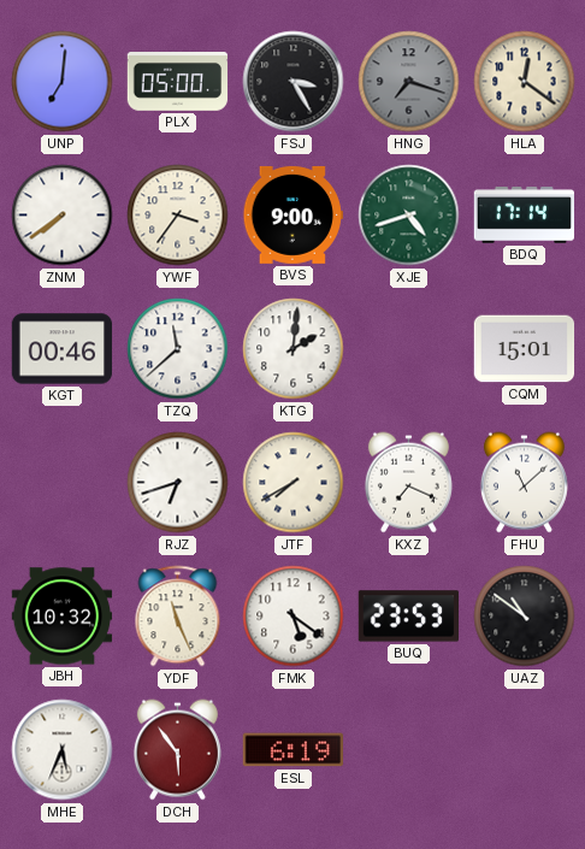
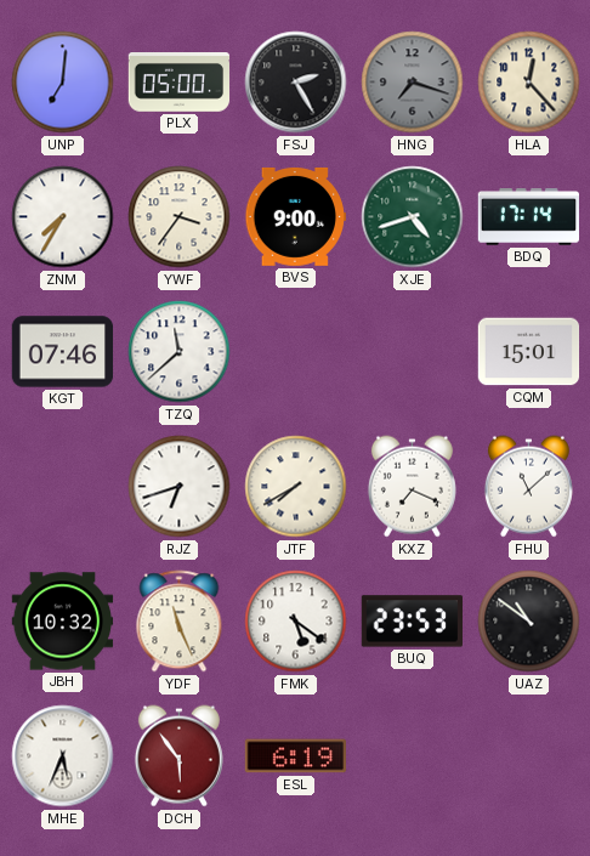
FSJ: 3:25 -> 2:25 (296, 83)
HLA: 12:21 -> 12:23 (529, 83)
ZNM: 7:39 -> 7:35 (63, 217)
KGT: 00:46 -> 07:46 (63, 352)
KTG: 2:01 -> none (294, 349)
